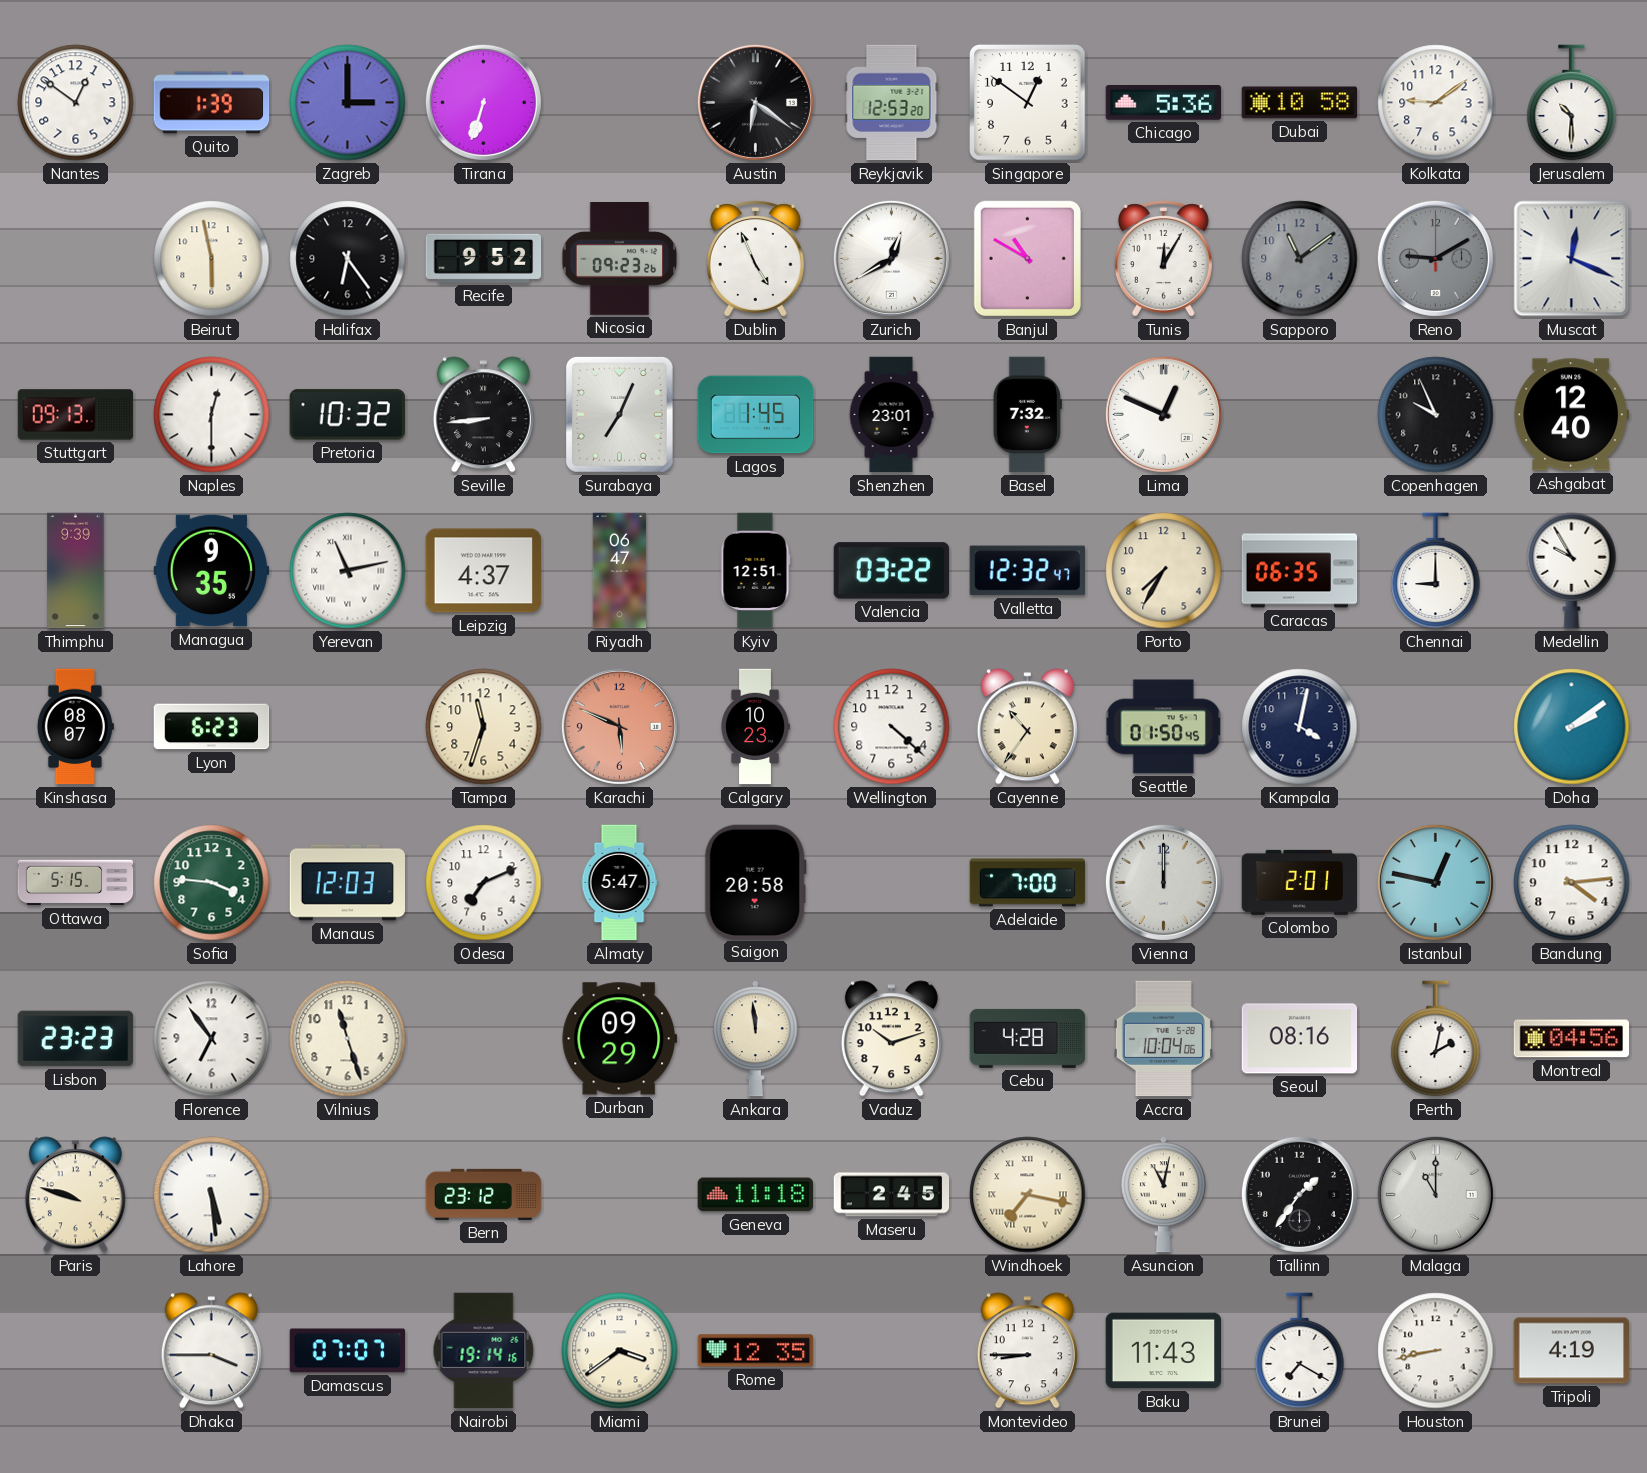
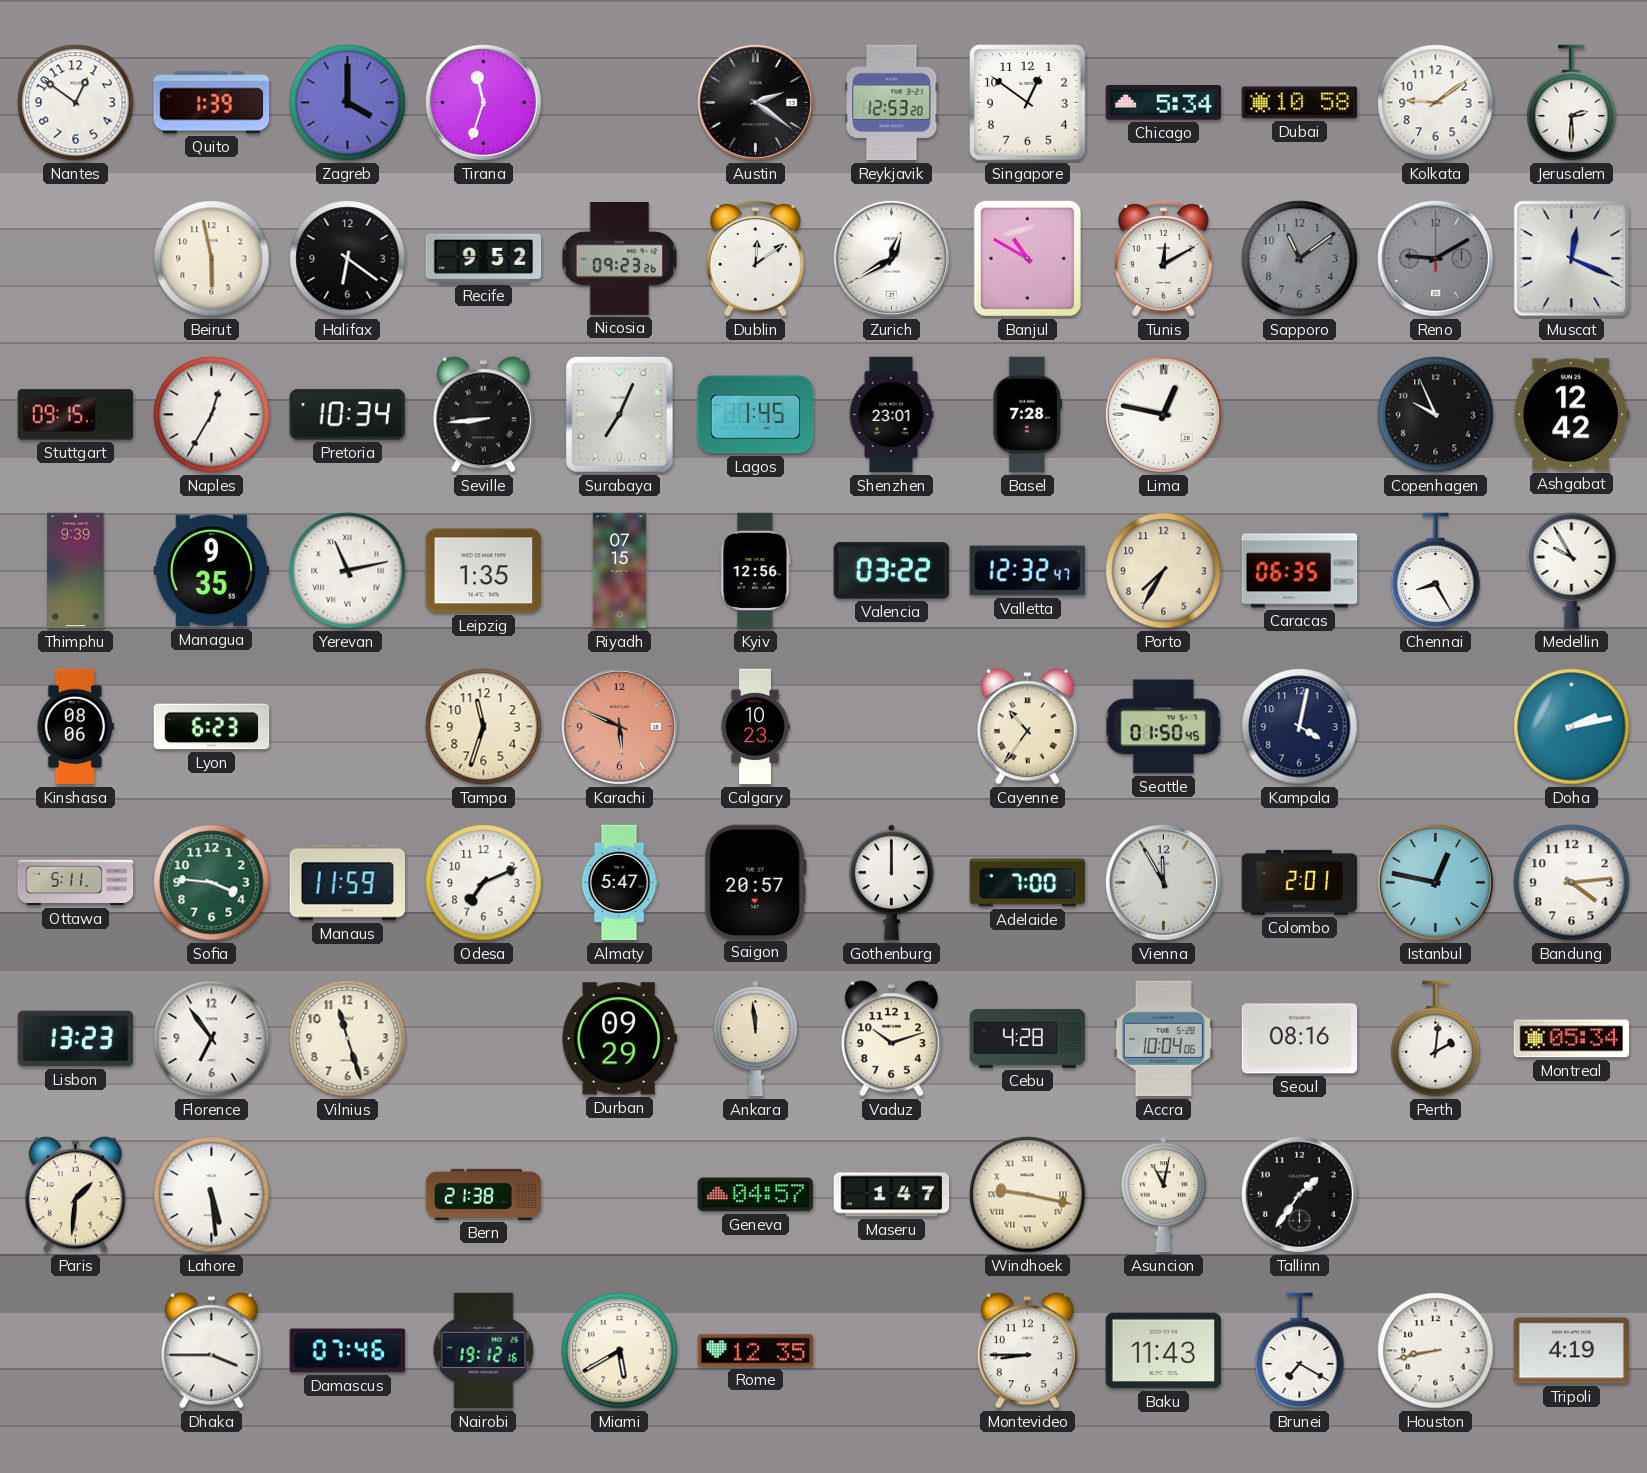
Zagreb: 3:00 -> 4:00 (348, 103)
Tirana: 6:33 -> 11:33 (483, 102)
Austin: 6:21 -> 2:21 (755, 102)
Chicago: 5:36 -> 5:34 (1164, 103)
Jerusalem: 10:30 -> 2:30 (1572, 103)
Halifax: 6:24 -> 6:21 (348, 259)
Dublin: 4:56 -> 12:09 (755, 259)
Tunis: 12:05 -> 12:10 (1163, 259)
Stuttgart: 09:13 -> 09:15 (76, 415)
Naples: 12:30 -> 12:35 (212, 415)
Pretoria: 10:32 -> 10:34 (347, 415)
Basel: 7:32 -> 7:28 (1027, 415)
Lima: 12:49 -> 12:47 (1163, 414)
Ashgabat: 12:40 -> 12:42 (1571, 415)
Leipzig: 4:37 -> 1:35 (484, 571)
Riyadh: 06:47 -> 07:15 (620, 571)
Kyiv: 12:51 -> 12:56 (756, 571)
Chennai: 9:00 -> 8:25 (1436, 571)
Kinshasa: 08:07 -> 08:06 (75, 727)
Wellington: 4:22 -> none (892, 727)
Doha: 2:09 -> 2:13 (1572, 727)
Ottawa: 5:15 -> 5:11 (76, 883)
Manaus: 12:03 -> 11:59 (348, 883)
Saigon: 20:58 -> 20:57 (755, 882)
Gothenburg: none -> 12:00 (892, 883)
Vienna: 12:00 -> 11:55 (1163, 882)
Lisbon: 23:23 -> 13:23 (76, 1039)
Perth: 2:02 -> 2:01 (1436, 1039)
Montreal: 04:56 -> 05:34 (1572, 1039)
Paris: 9:48 -> 1:31 (75, 1195)
Bern: 23:12 -> 21:38 (484, 1194)
Geneva: 11:18 -> 04:57 (756, 1195)
Maseru: 2:45 -> 1:47 (892, 1195)
Windhoek: 7:17 -> 9:17 (1028, 1195)
Malaga: 11:00 -> none (1435, 1194)
Damascus: 07:07 -> 07:46 (348, 1351)
Nairobi: 19:14 -> 19:12 (484, 1351)
Miami: 3:39 -> 5:40 (620, 1351)
